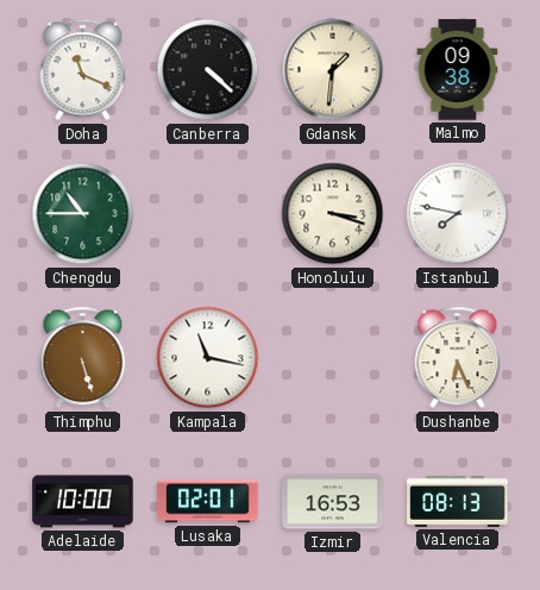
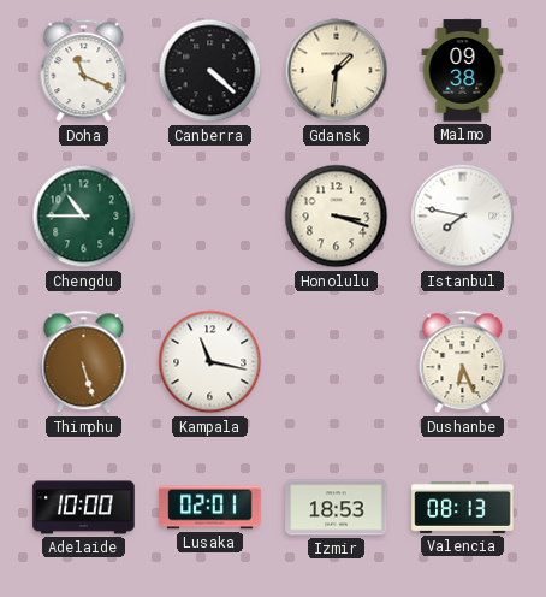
Izmir: 16:53 -> 18:53 (337, 508)
